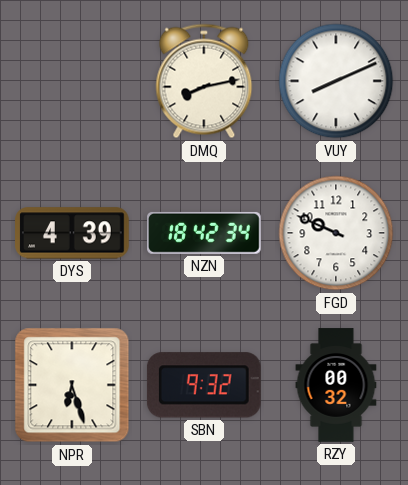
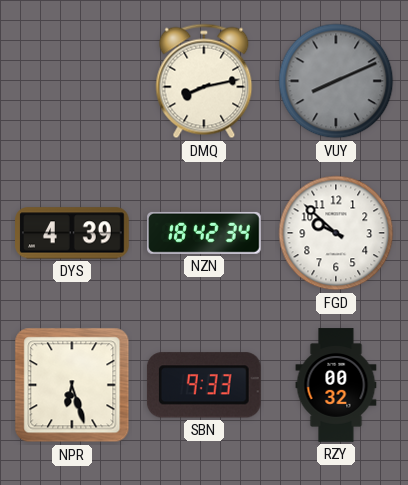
VUY dial: white -> grey (336, 81)
FGD: 9:49 -> 9:52 (336, 233)
SBN: 9:32 -> 9:33 (204, 385)
